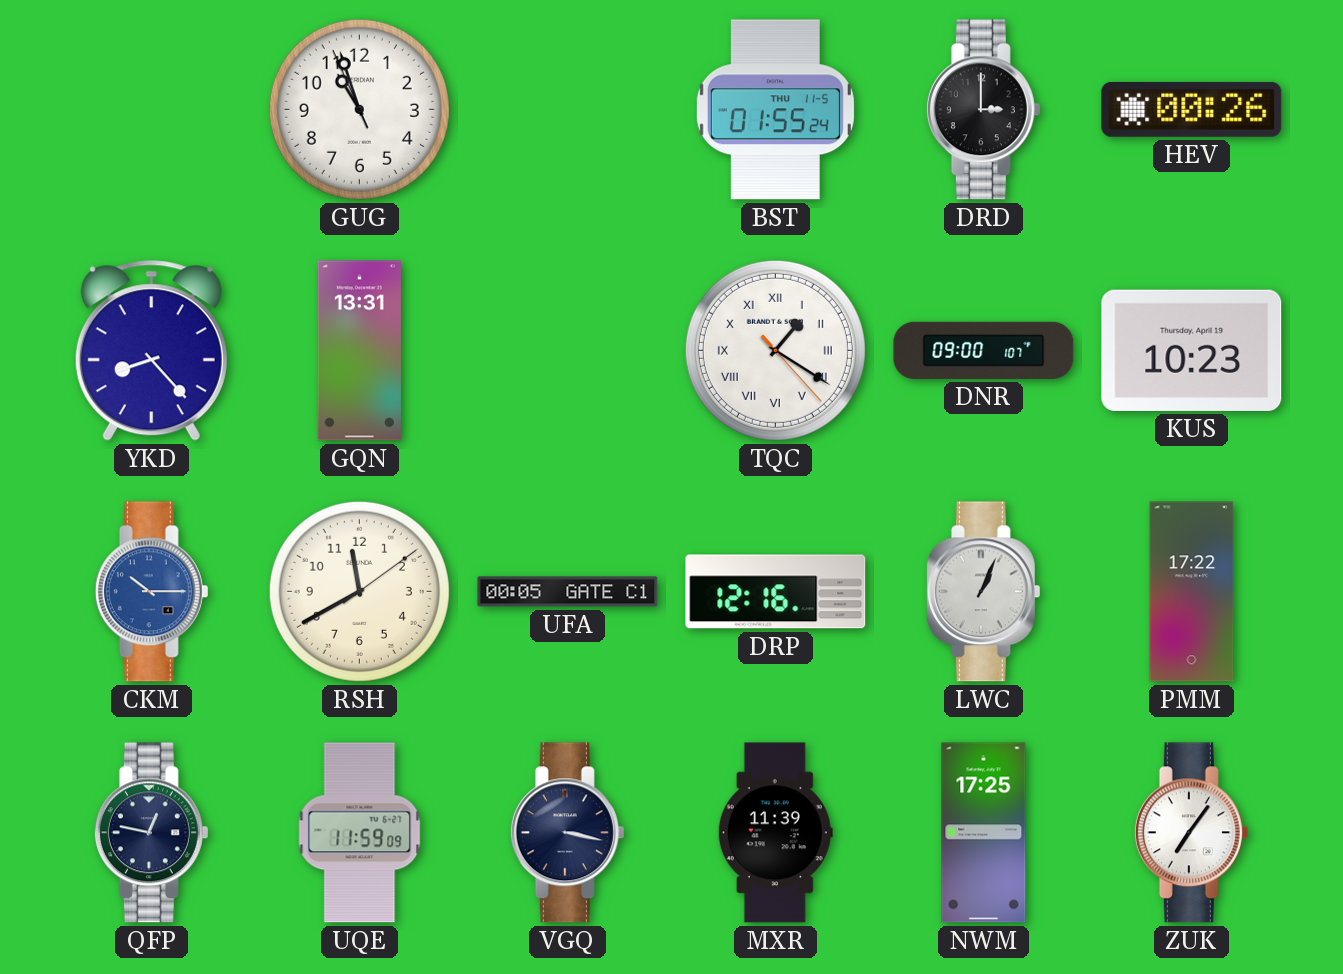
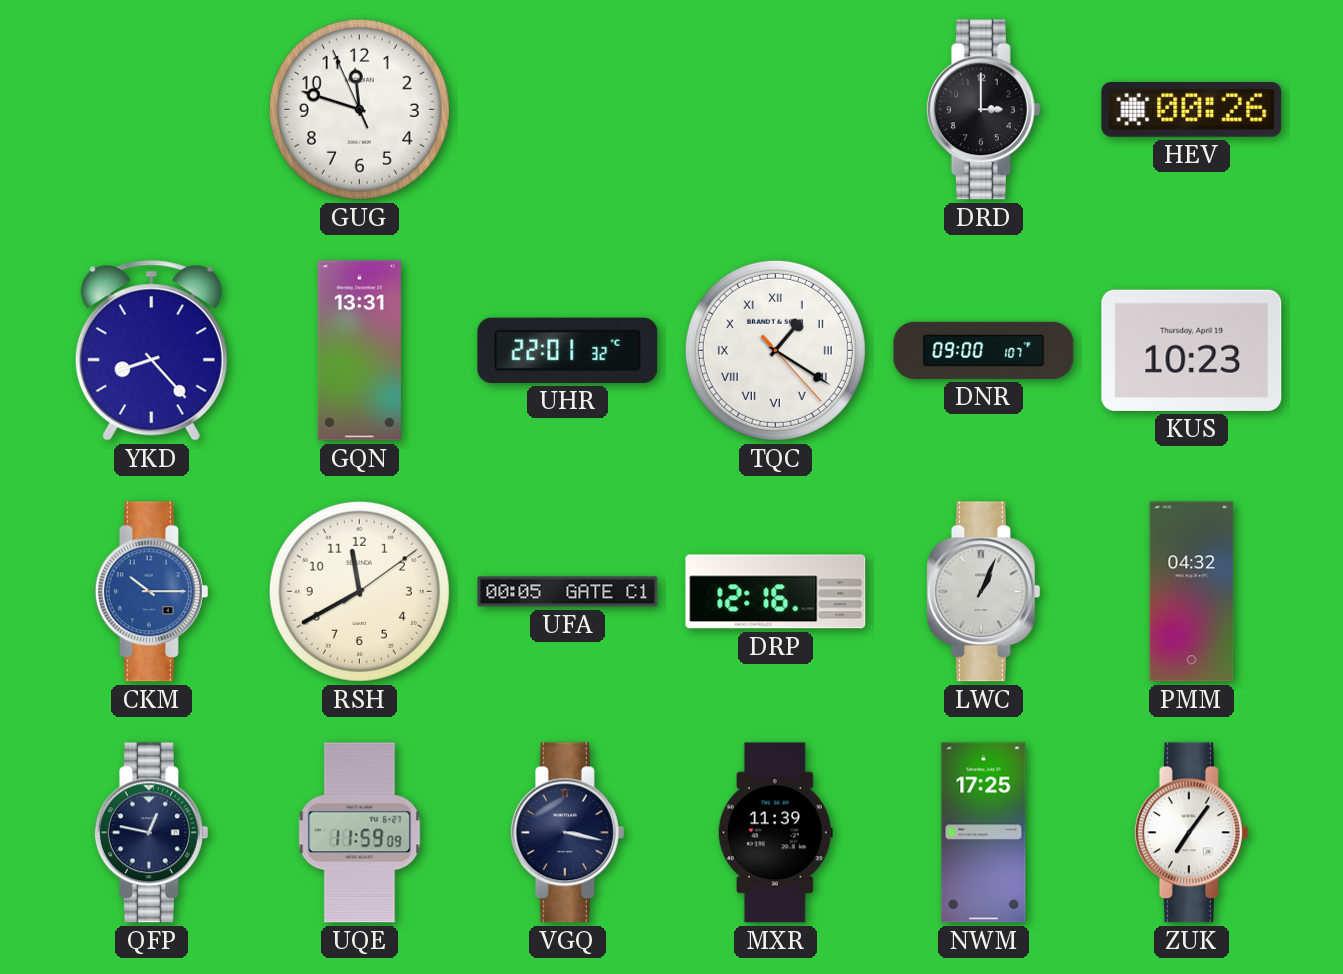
GUG: 10:56 -> 11:47 (359, 109)
BST: 01:55 -> none (775, 110)
UHR: none -> 22:01 (568, 350)
PMM: 17:22 -> 04:32 (1192, 592)
